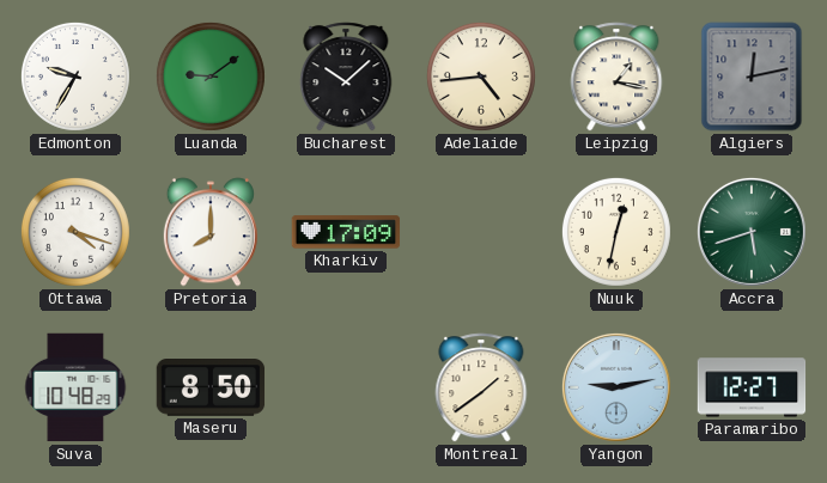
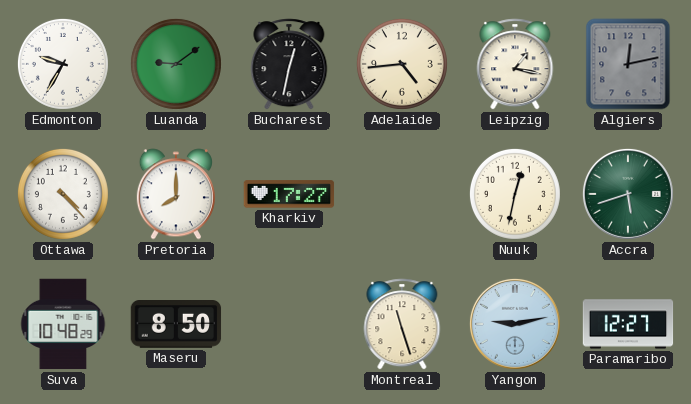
Bucharest: 10:08 -> 12:32 (289, 64)
Ottawa: 4:18 -> 4:23 (63, 194)
Kharkiv: 17:09 -> 17:27 (289, 194)
Montreal: 1:39 -> 11:27 (402, 324)
